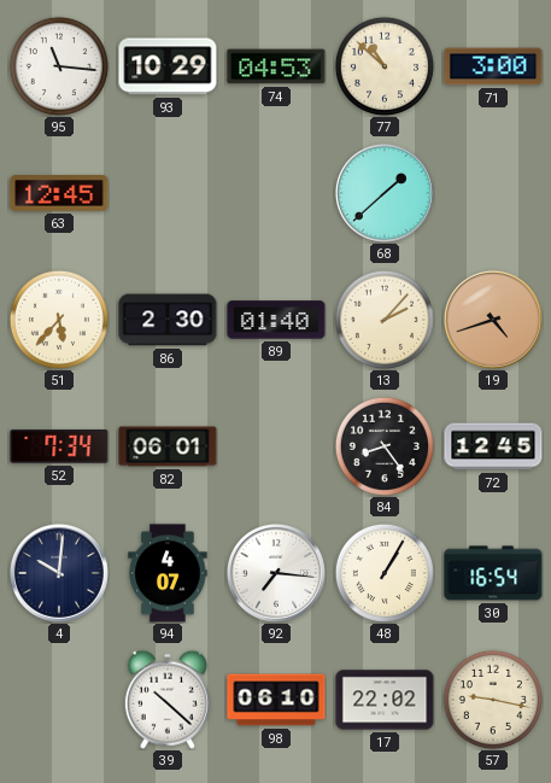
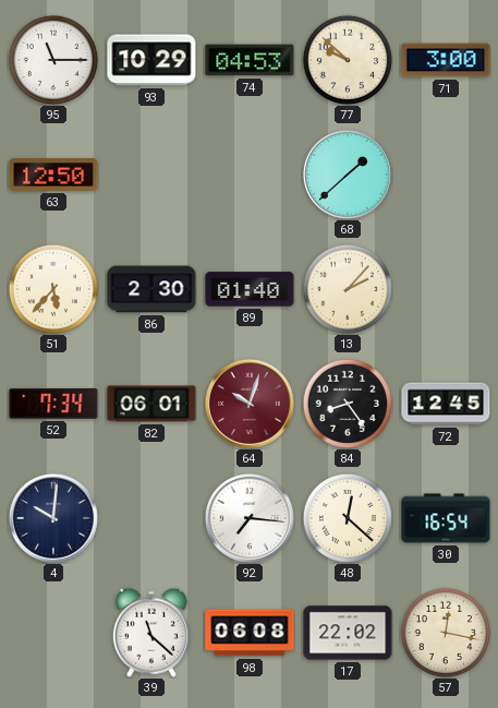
95: 11:16 -> 11:15 (53, 60)
77: 10:52 -> 9:52 (348, 60)
63: 12:45 -> 12:50 (53, 175)
19: 4:42 -> none (493, 320)
64: none -> 10:03 (250, 404)
94: 4:07 -> none (168, 573)
48: 1:05 -> 12:22 (348, 518)
39: 10:22 -> 11:22 (151, 633)
98: 06:10 -> 06:08 (250, 633)
57: 9:17 -> 12:17 (446, 633)
